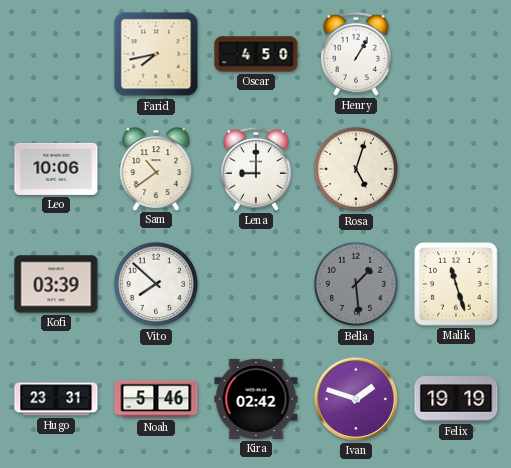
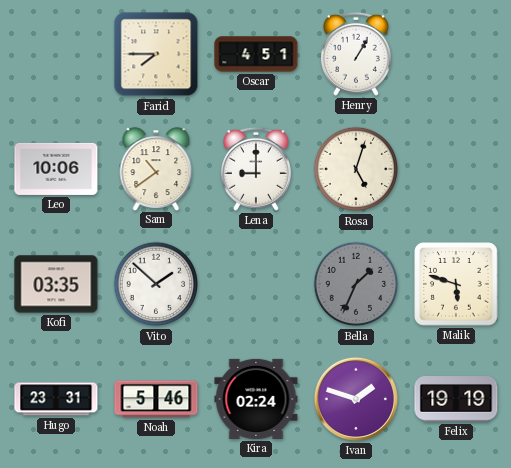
Farid: 7:43 -> 7:45 (156, 54)
Oscar: 4:50 -> 4:51 (256, 54)
Kofi: 03:39 -> 03:35 (56, 284)
Vito: 7:52 -> 1:52 (156, 284)
Bella: 1:29 -> 1:34 (356, 284)
Malik: 11:27 -> 5:48 (456, 284)
Kira: 02:42 -> 02:24 (256, 399)
